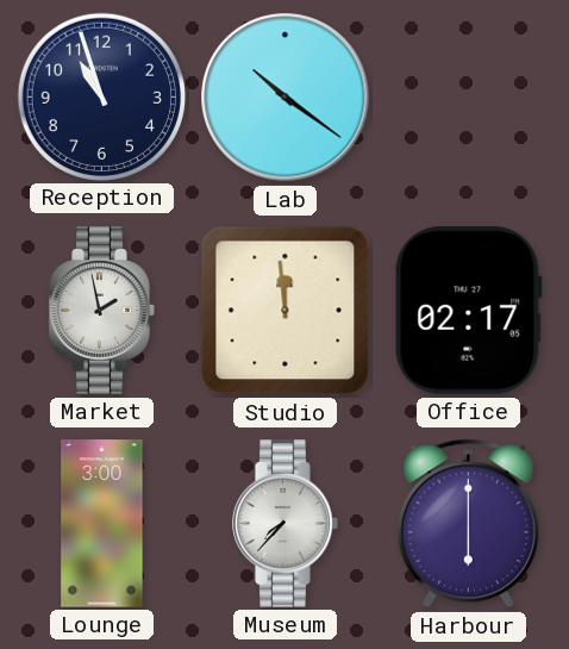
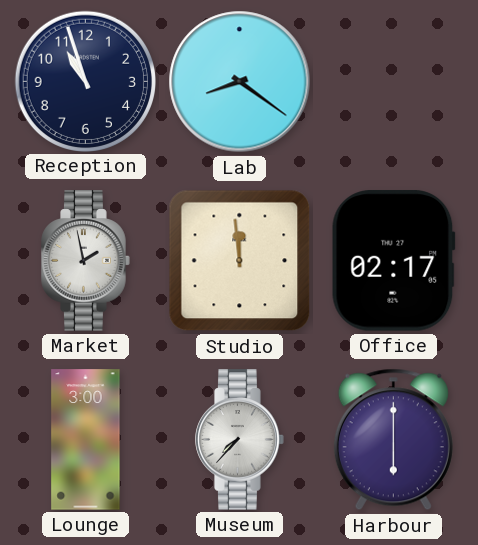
Lab: 10:21 -> 8:21 (240, 82)
